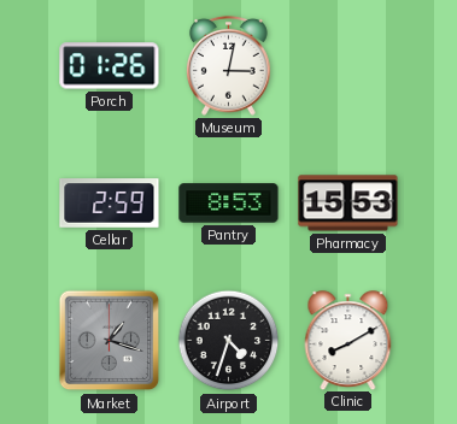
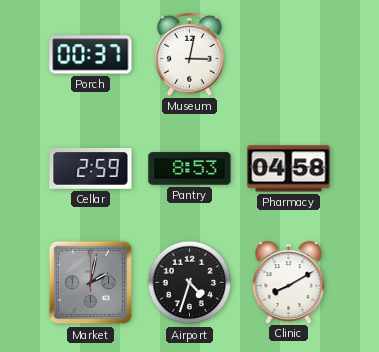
Porch: 01:26 -> 00:37 (91, 55)
Pharmacy: 15:53 -> 04:58 (289, 169)
Market: 1:18 -> 2:02 (91, 283)
